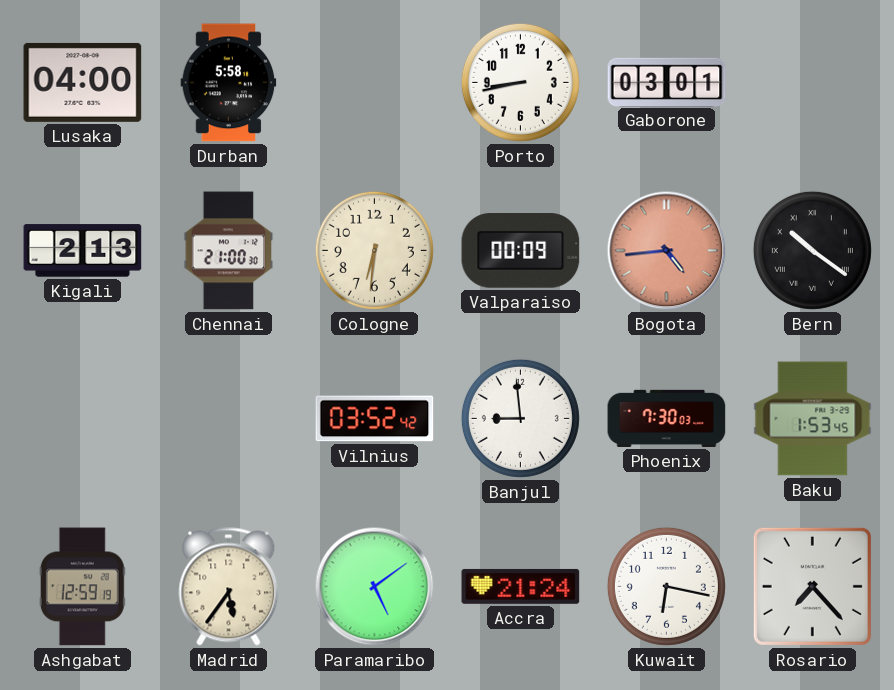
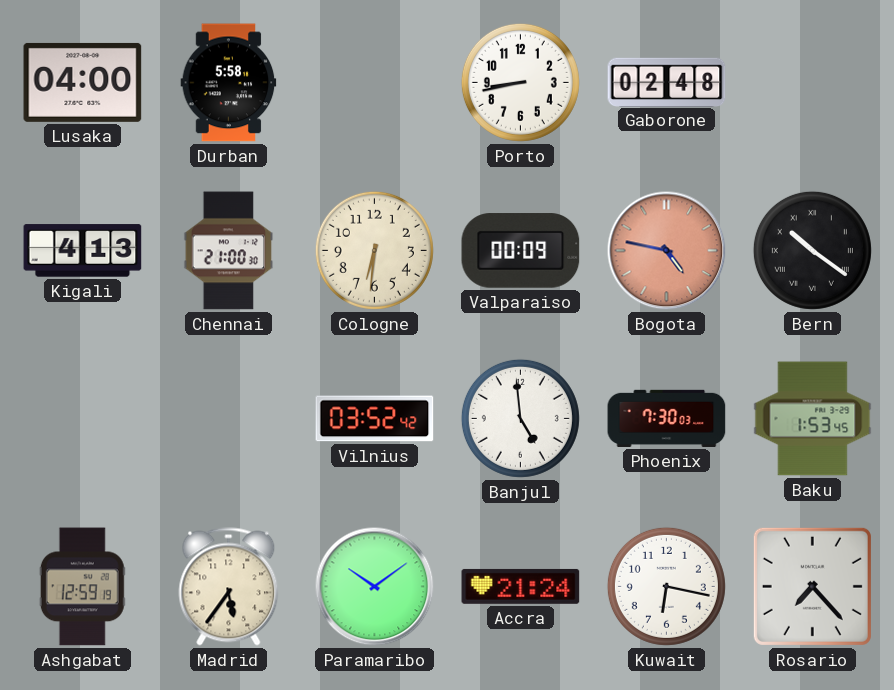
Gaborone: 03:01 -> 02:48 (667, 82)
Kigali: 2:13 -> 4:13 (83, 251)
Bogota: 4:44 -> 4:47 (667, 251)
Banjul: 8:59 -> 4:59 (520, 418)
Paramaribo: 5:09 -> 10:09 (375, 587)
